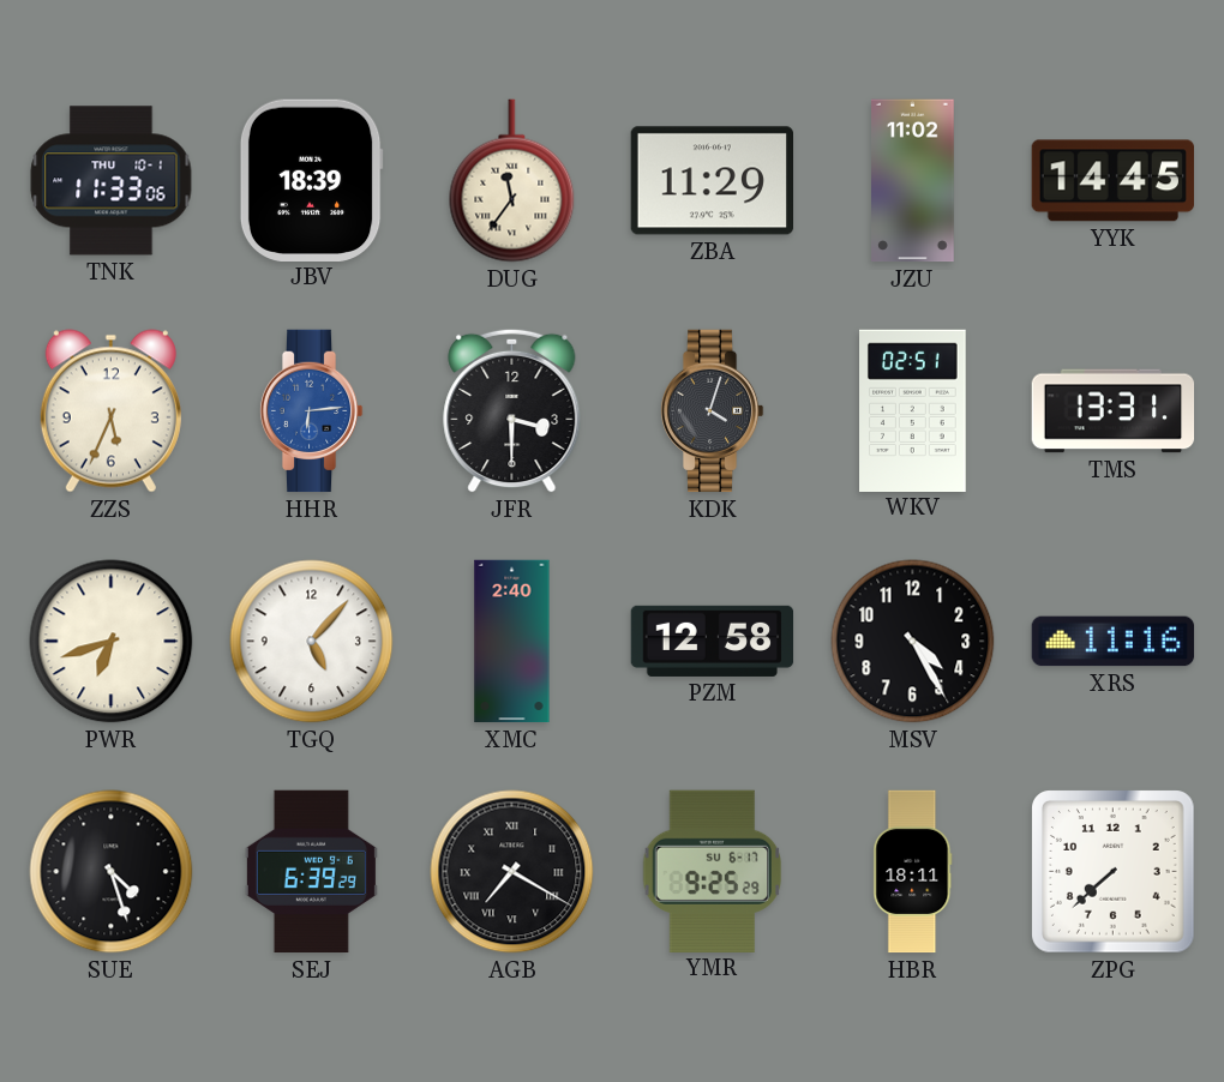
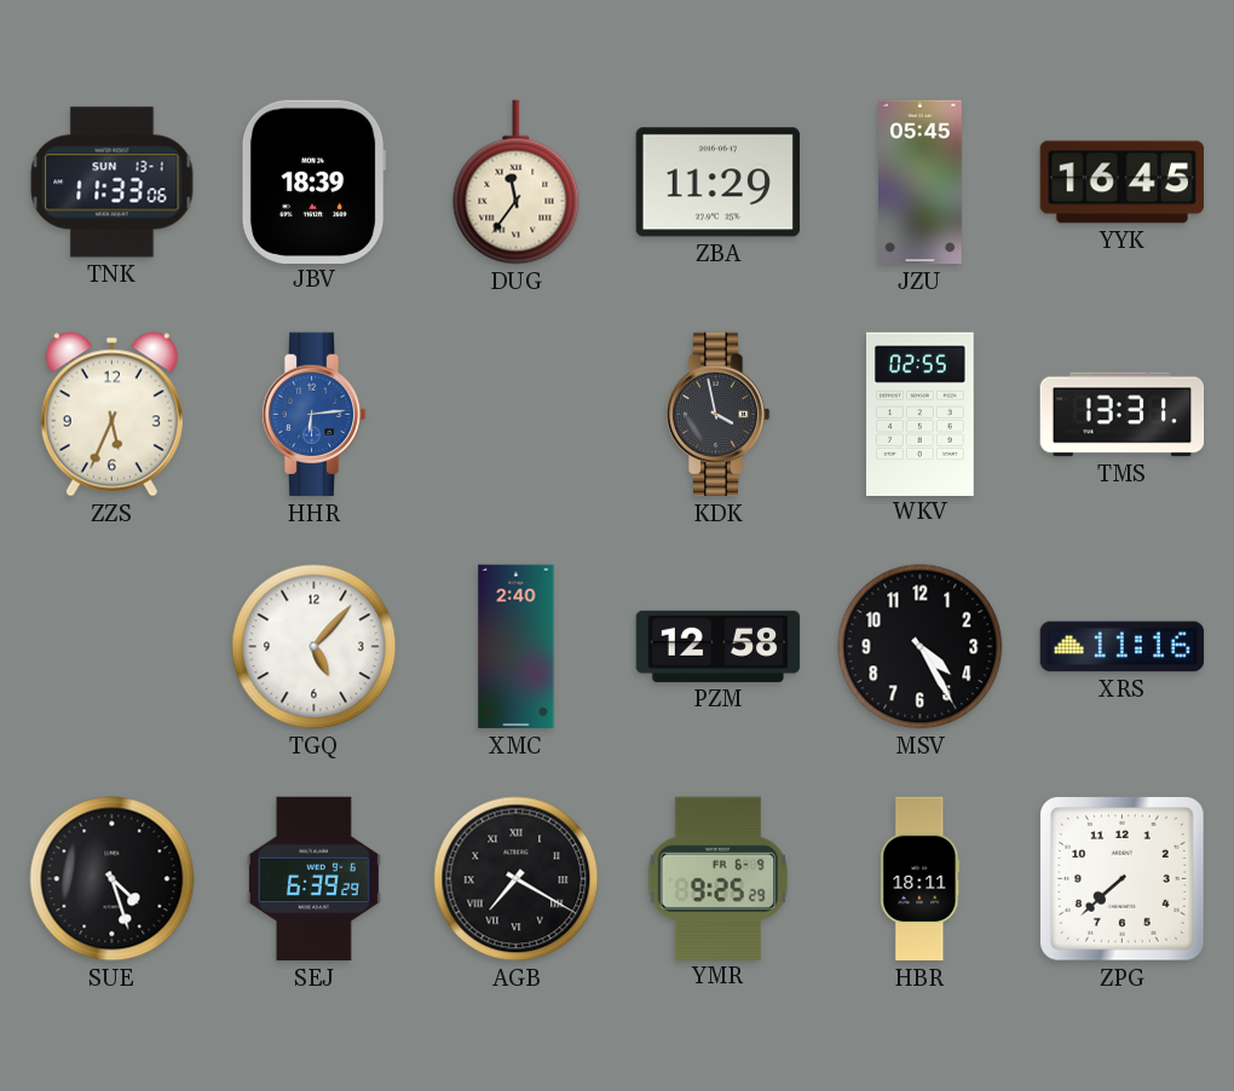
TNK date: THU 10-1 -> SUN 13-1 (113, 183)
JZU: 11:02 -> 05:45 (921, 183)
YYK: 14:45 -> 16:45 (1121, 183)
JFR: 3:30 -> none (512, 410)
KDK: 4:03 -> 3:58 (717, 415)
WKV: 02:51 -> 02:55 (921, 414)
PWR: 6:42 -> none (112, 642)
YMR date: SU 6-17 -> FR 6-9 (719, 878)
